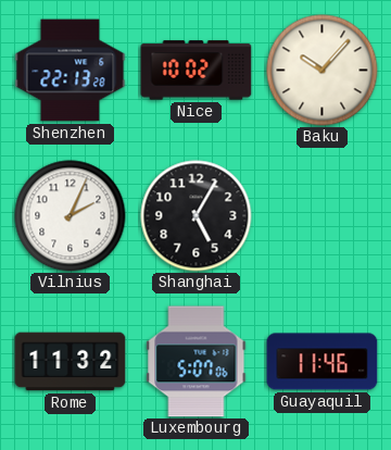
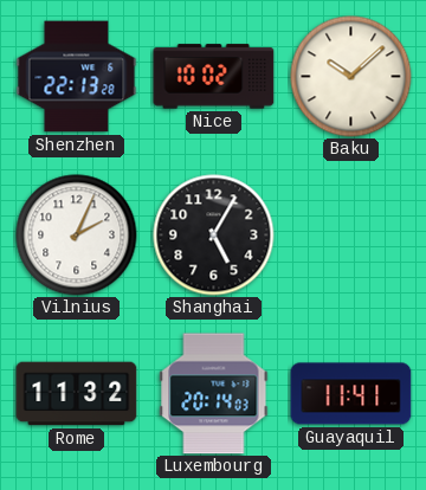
Baku: 10:07 -> 10:08 (351, 77)
Luxembourg: 5:07 -> 20:14 (214, 394)
Guayaquil: 11:46 -> 11:41 (351, 394)
